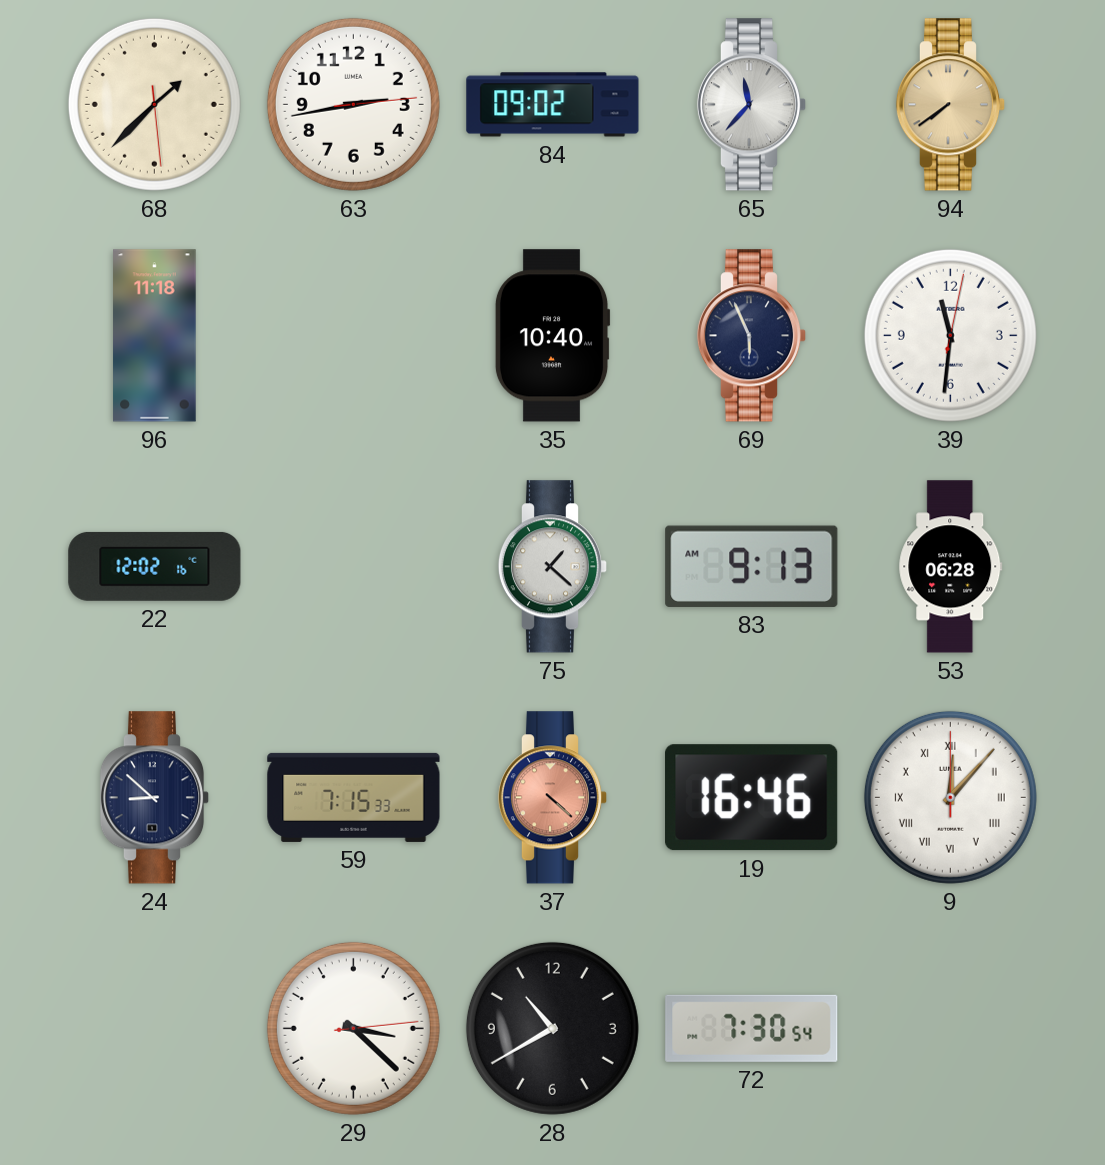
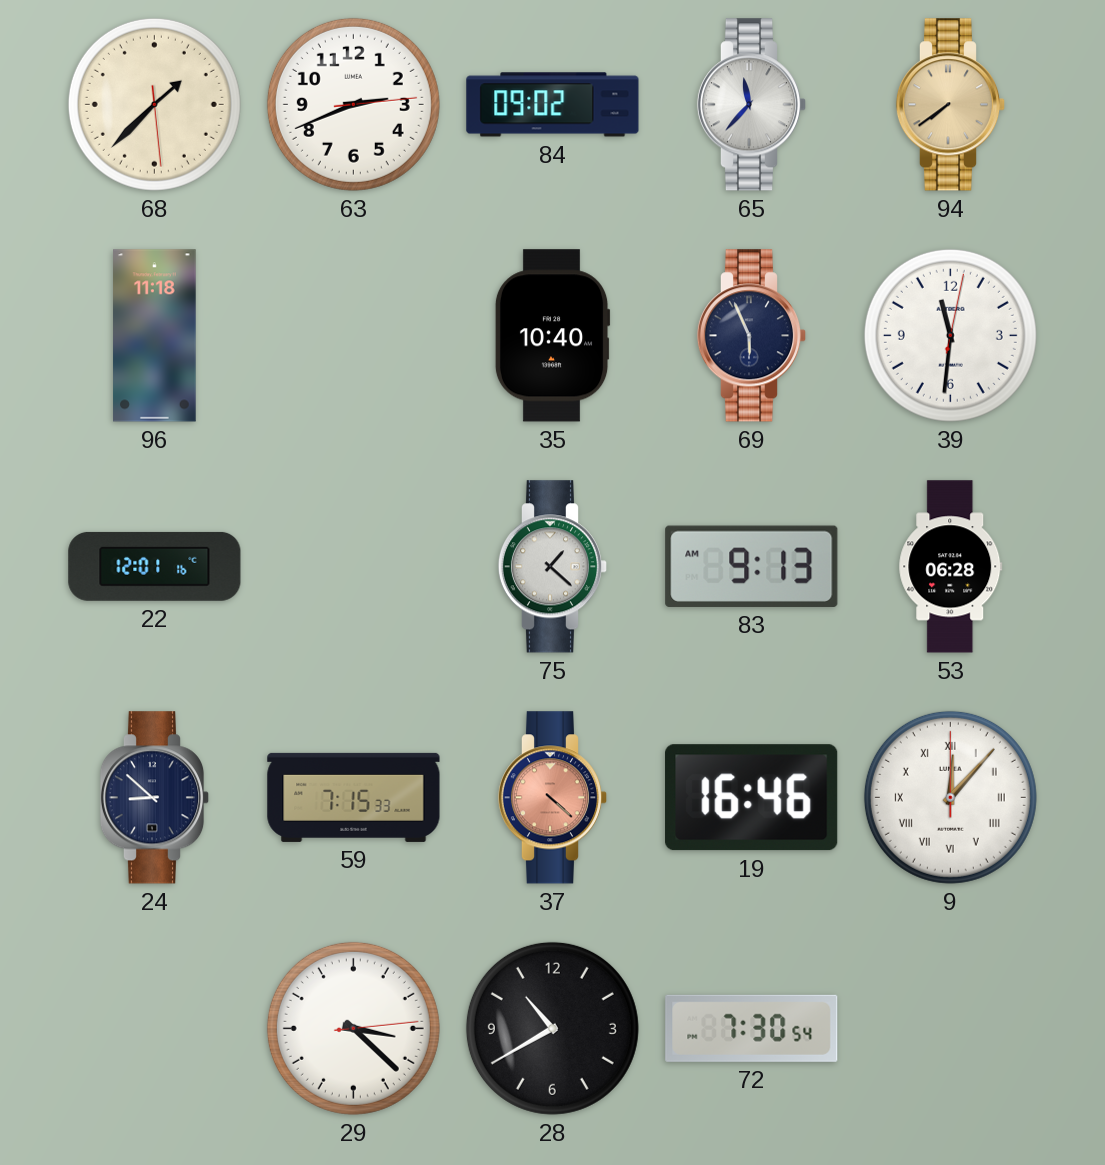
63: 2:43 -> 2:41 (353, 104)
22: 12:02 -> 12:01 (155, 566)
